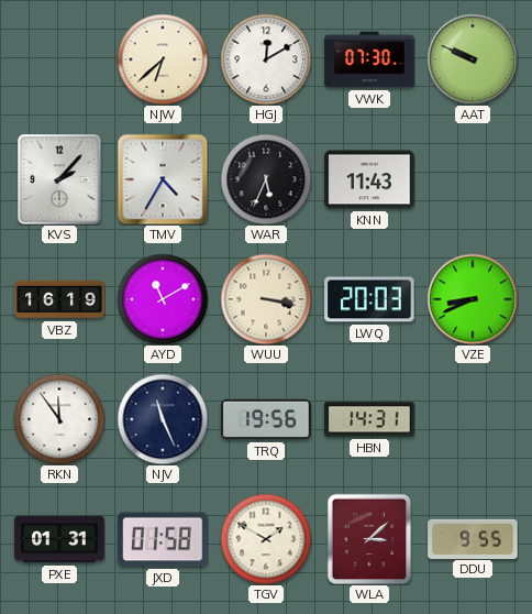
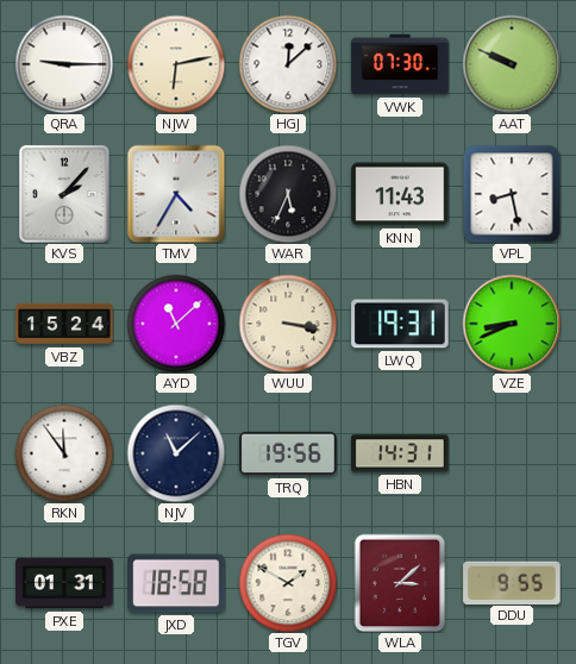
QRA: none -> 9:15 (64, 64)
NJW: 6:38 -> 6:13 (176, 64)
HGJ: 12:10 -> 12:08 (288, 64)
VPL: none -> 8:28 (512, 194)
VBZ: 16:19 -> 15:24 (64, 324)
AYD: 11:10 -> 11:08 (176, 324)
LWQ: 20:03 -> 19:31 (400, 324)
NJV: 11:26 -> 11:08 (176, 453)
JXD: 01:58 -> 18:58 (176, 583)
